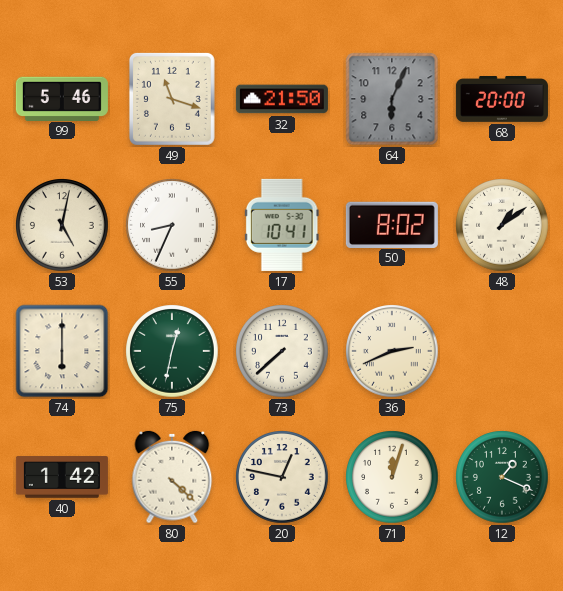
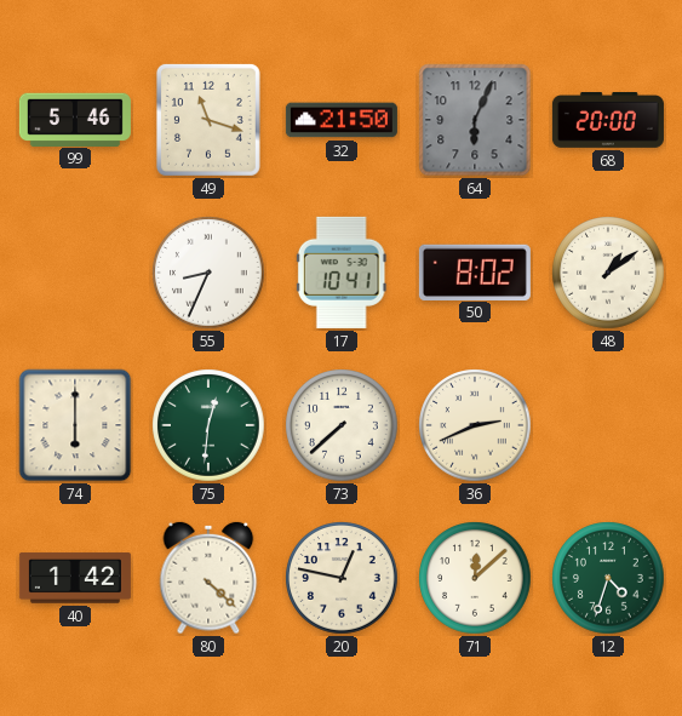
53: 5:02 -> none (62, 225)
75: 12:32 -> 12:31 (208, 425)
71: 12:03 -> 12:08 (475, 578)
12: 1:19 -> 4:33 (608, 578)
